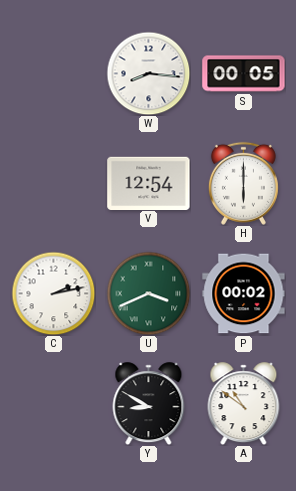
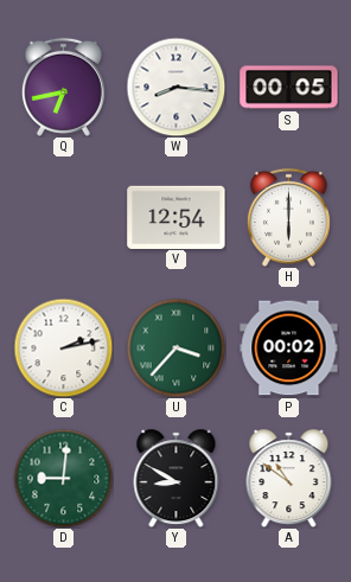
Q: none -> 6:43 (63, 87)
U: 3:41 -> 3:37 (175, 347)
D: none -> 9:01 (63, 478)
